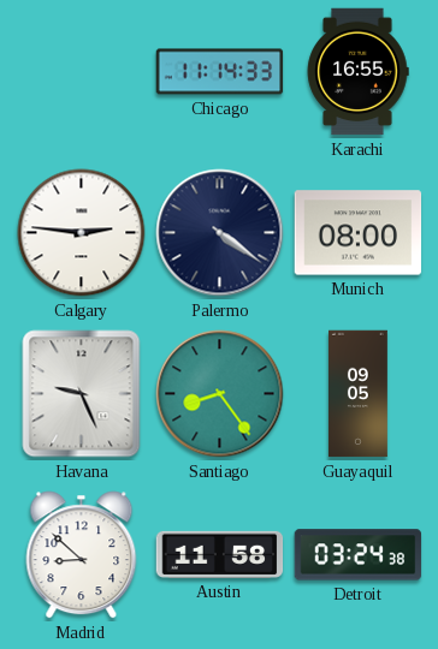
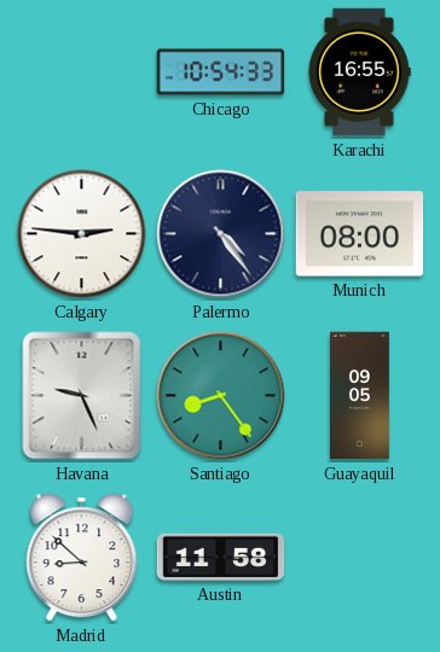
Chicago: 11:14 -> 10:54 (221, 72)
Palermo: 4:21 -> 4:24 (221, 234)
Detroit: 03:24 -> none (359, 555)
